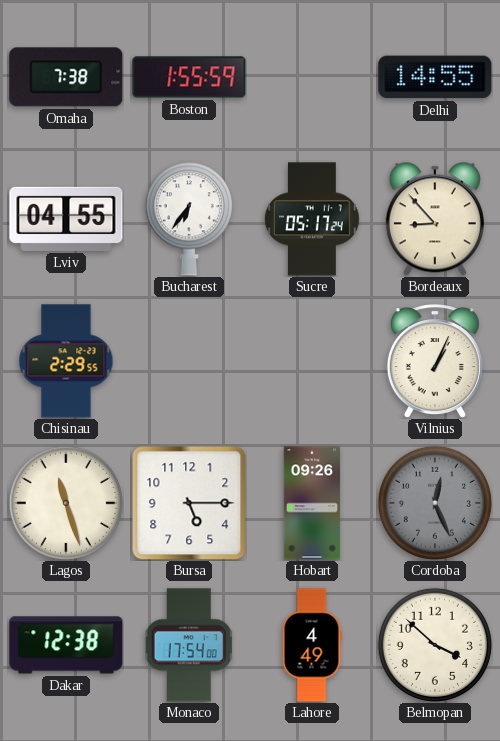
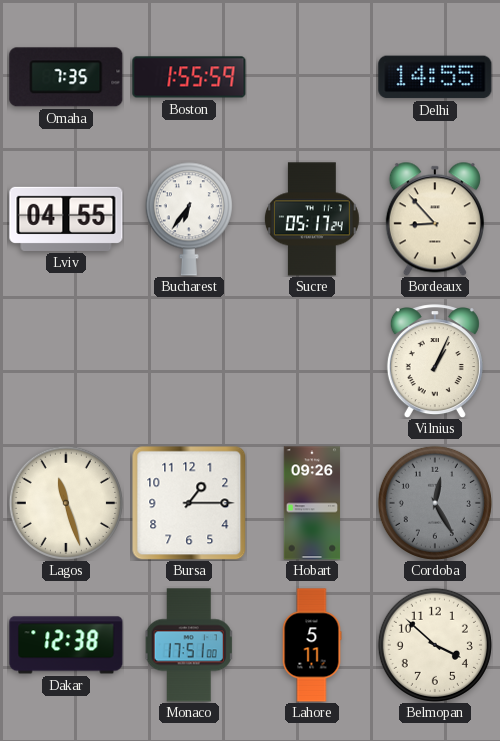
Omaha: 7:38 -> 7:35 (66, 77)
Chisinau: 2:29 -> none (66, 361)
Bursa: 5:15 -> 1:15 (189, 503)
Cordoba: 12:26 -> 12:25 (435, 503)
Monaco: 17:54 -> 17:51 (189, 645)
Lahore: 4:49 -> 5:11 (312, 645)
